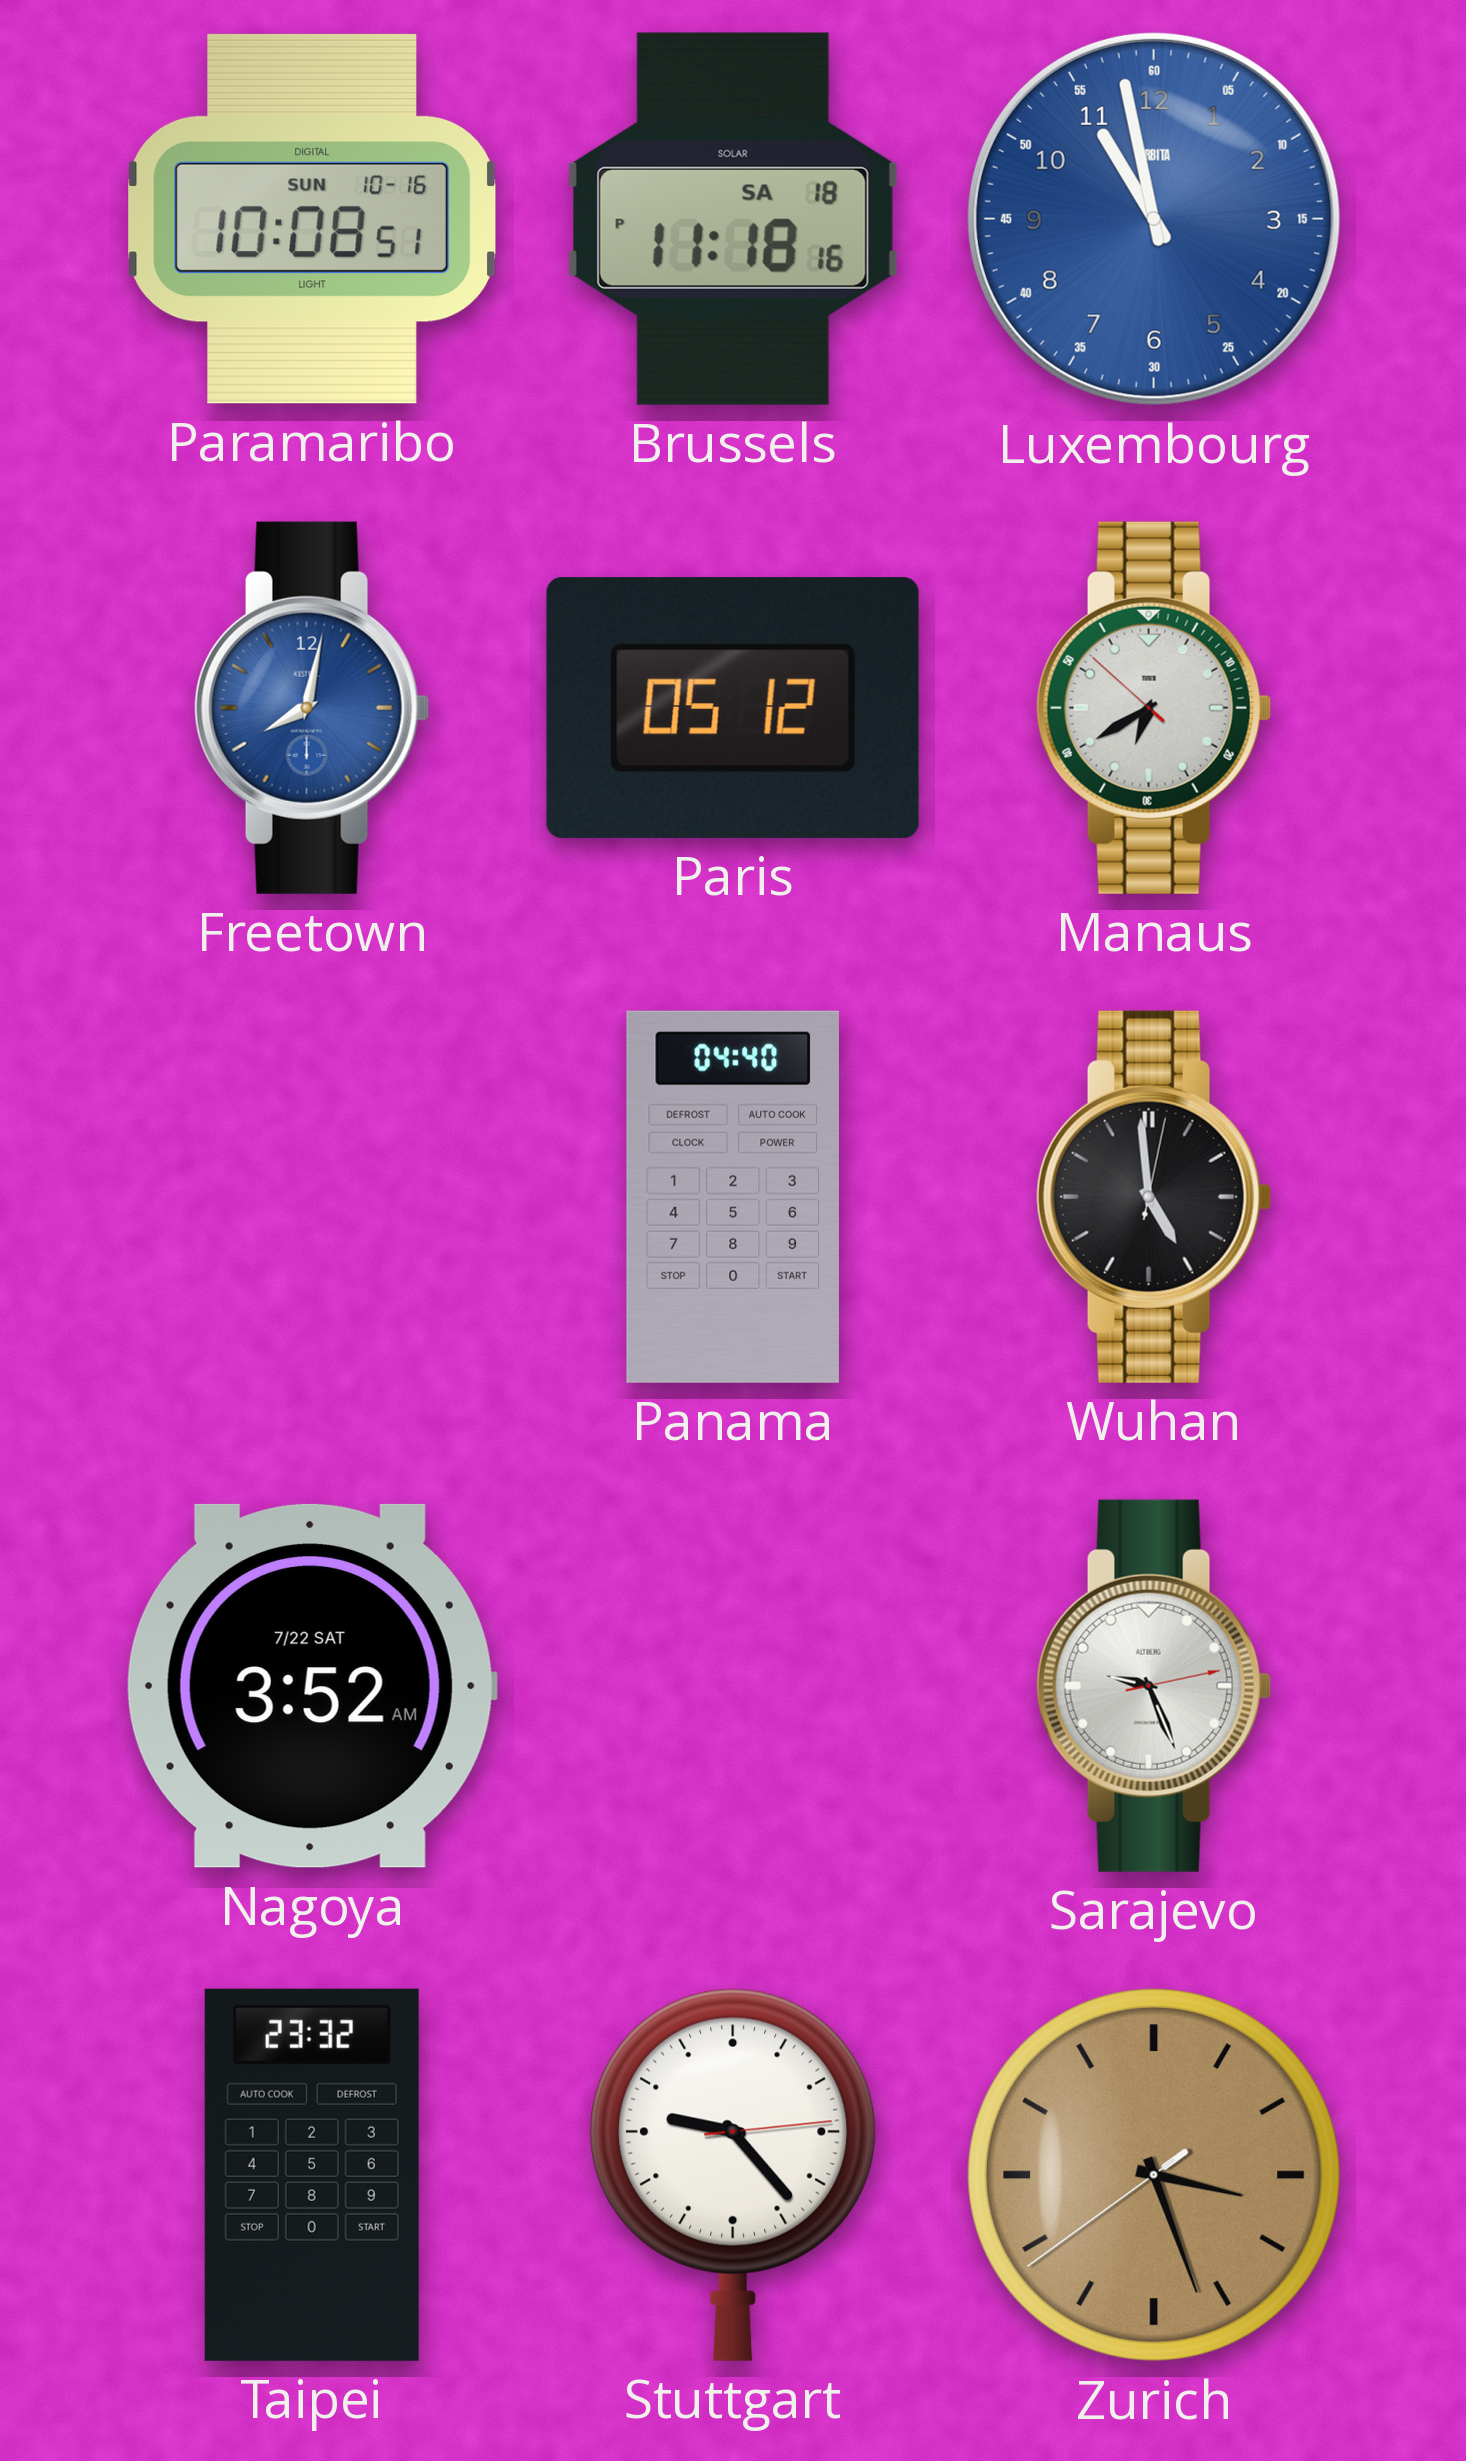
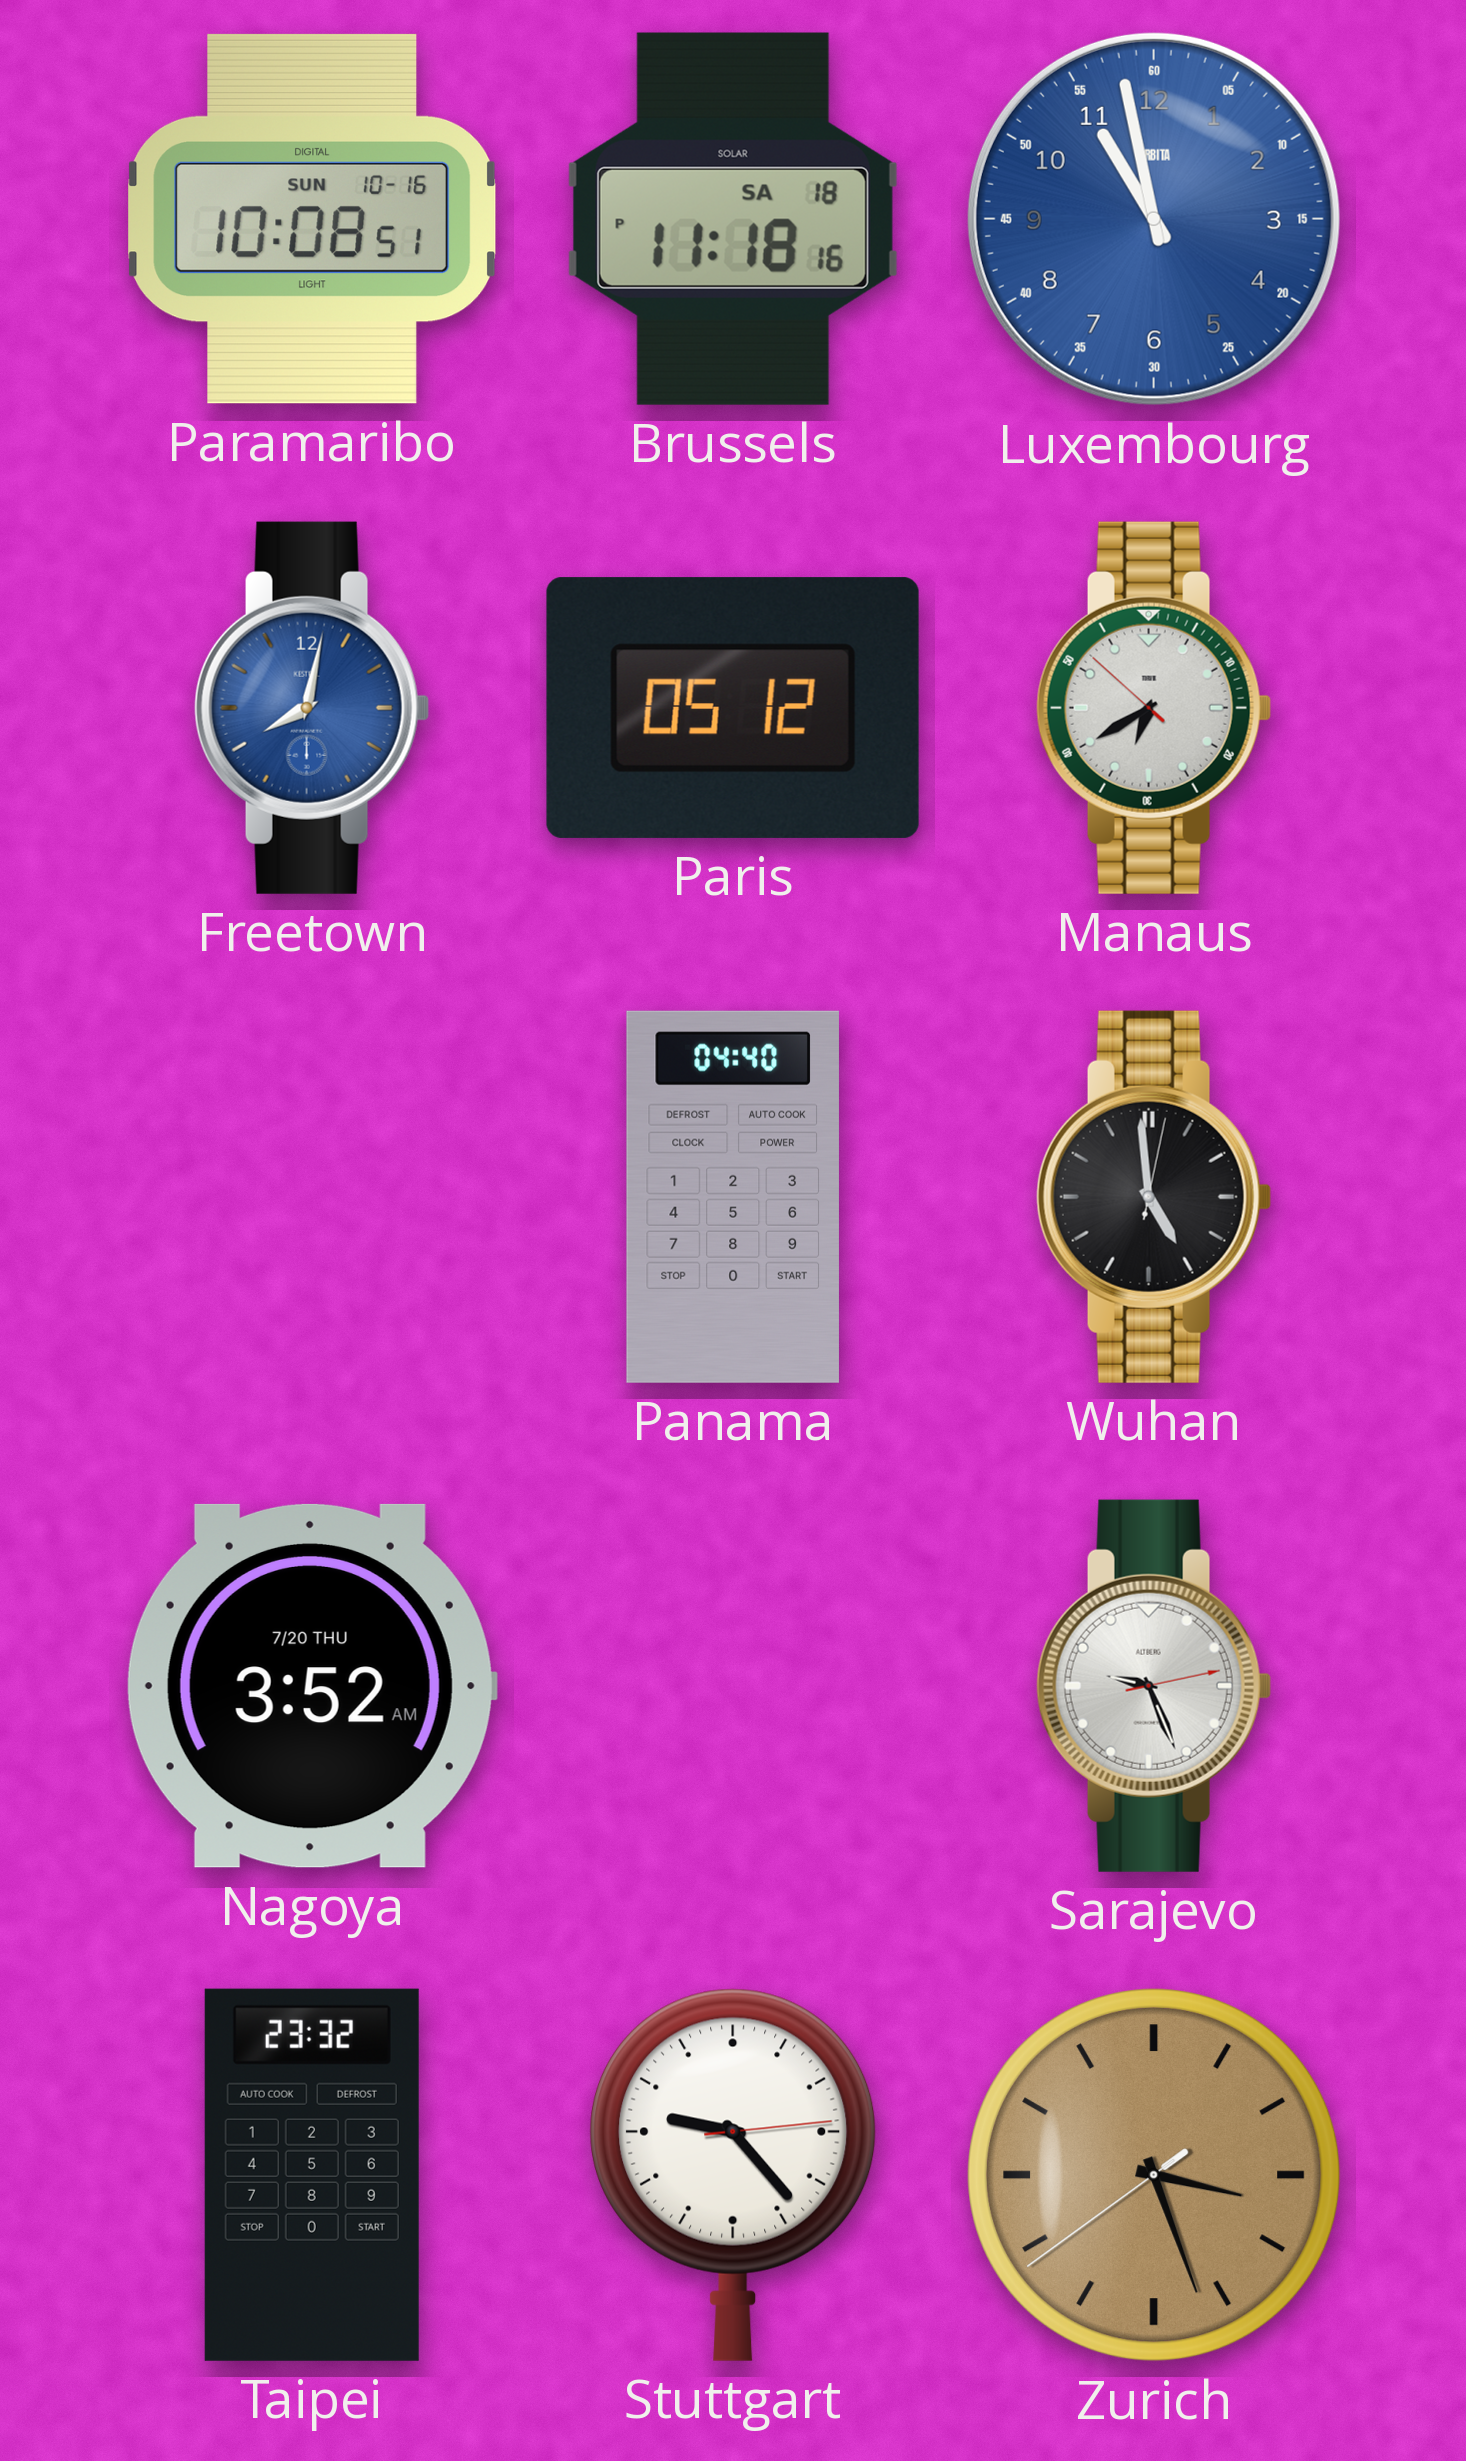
Nagoya date: 7/22 SAT -> 7/20 THU (311, 1686)
